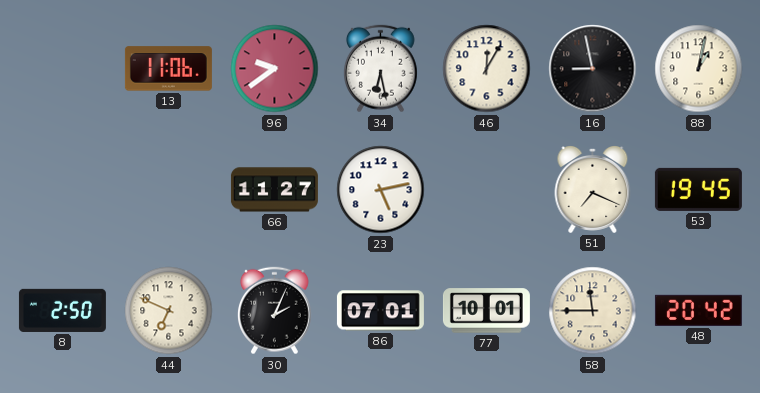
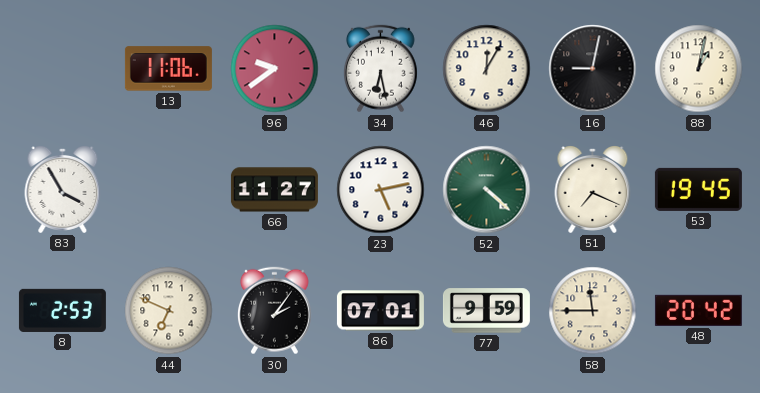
16: 8:58 -> 9:02 (593, 69)
83: none -> 3:55 (63, 190)
52: none -> 4:22 (487, 190)
8: 2:50 -> 2:53 (62, 310)
30: 2:04 -> 2:06 (274, 311)
77: 10:01 -> 9:59 (486, 311)
